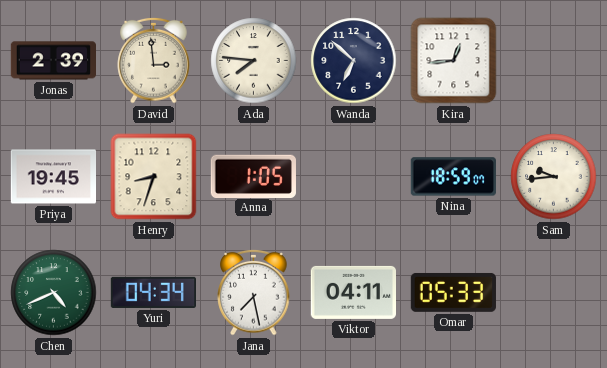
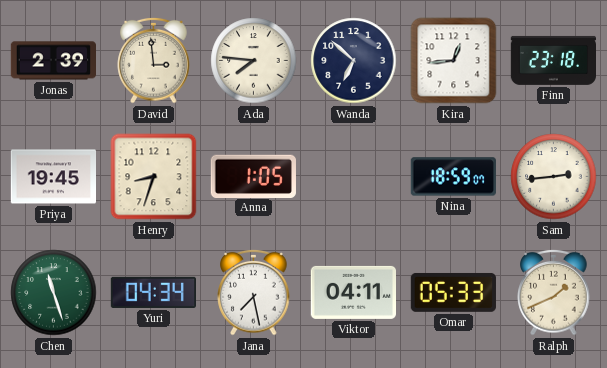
Finn: none -> 23:18 (553, 60)
Sam: 9:44 -> 2:44 (554, 177)
Chen: 4:41 -> 11:27 (54, 293)
Ralph: none -> 1:41 (554, 292)
